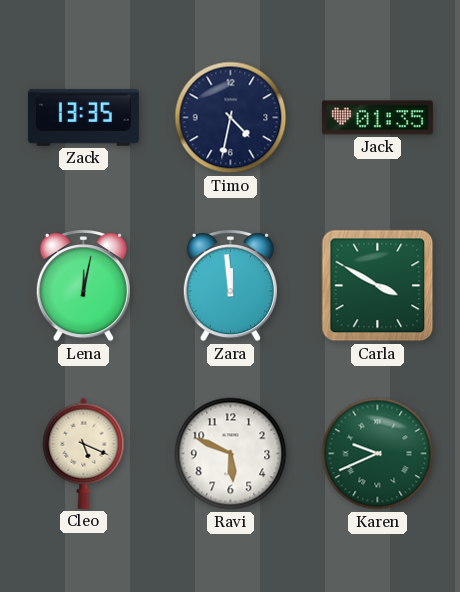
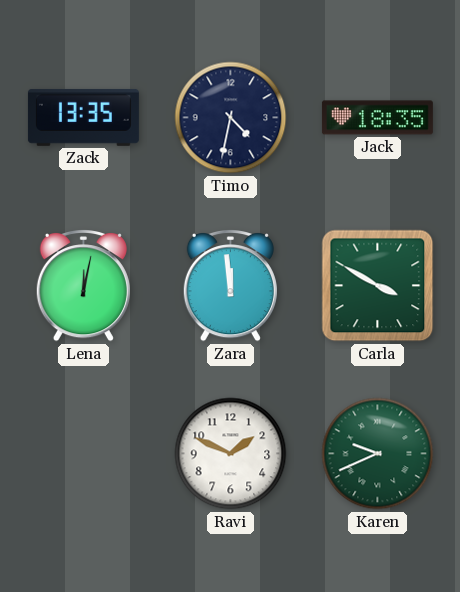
Jack: 01:35 -> 18:35 (377, 118)
Cleo: 5:19 -> none (84, 453)
Ravi: 5:49 -> 1:49 (231, 454)
